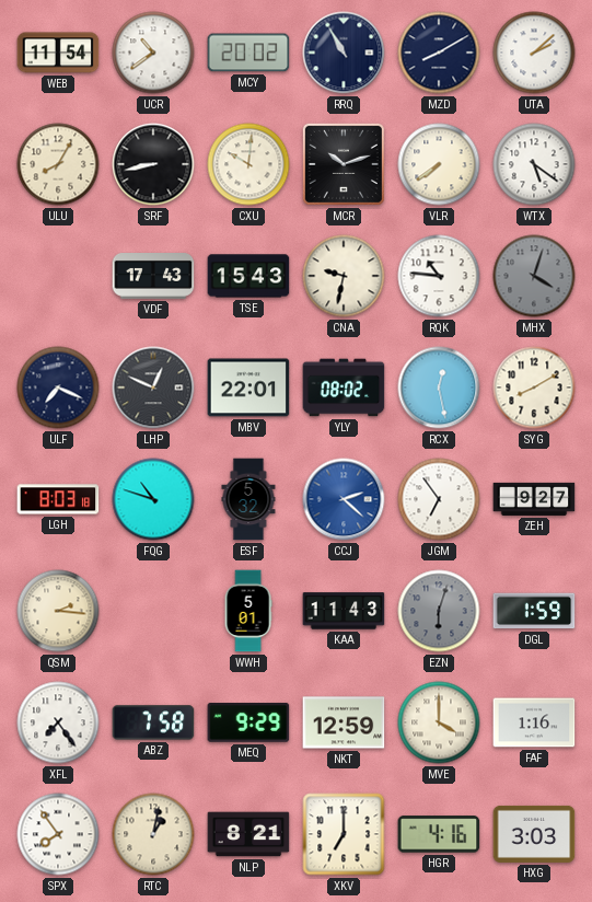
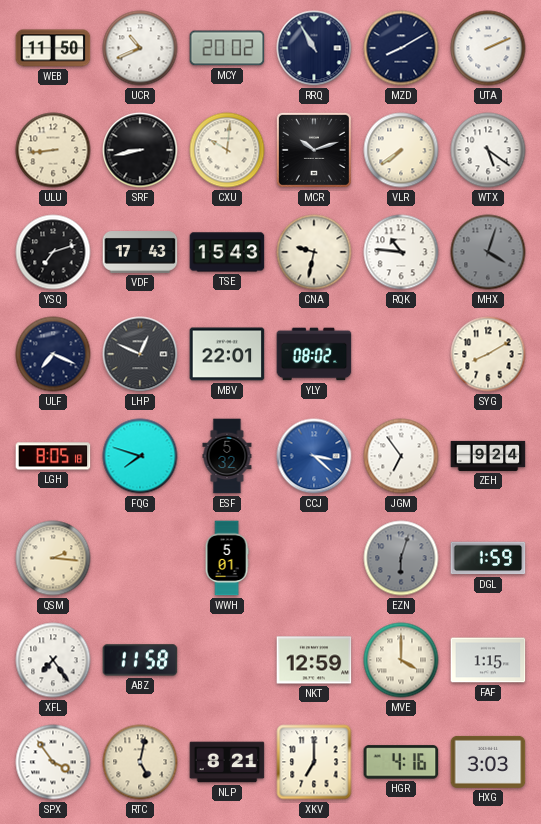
WEB: 11:54 -> 11:50 (53, 48)
UCR: 10:39 -> 10:41 (140, 48)
UTA: 2:08 -> 2:11 (488, 48)
ULU: 8:05 -> 8:44 (53, 150)
YSQ: none -> 7:12 (53, 252)
RCX: 12:28 -> none (439, 388)
LGH: 8:03 -> 8:05 (53, 456)
FQG: 10:48 -> 7:48 (140, 456)
CCJ: 2:22 -> 3:22 (314, 456)
ZEH: 9:27 -> 9:24 (488, 456)
KAA: 11:43 -> none (344, 611)
ABZ: 7:58 -> 11:58 (140, 660)
MEQ: 9:29 -> none (248, 724)
FAF: 1:16 -> 1:15 (488, 660)
SPX: 7:54 -> 3:54 (53, 762)
RTC: 1:02 -> 5:02 (140, 762)
